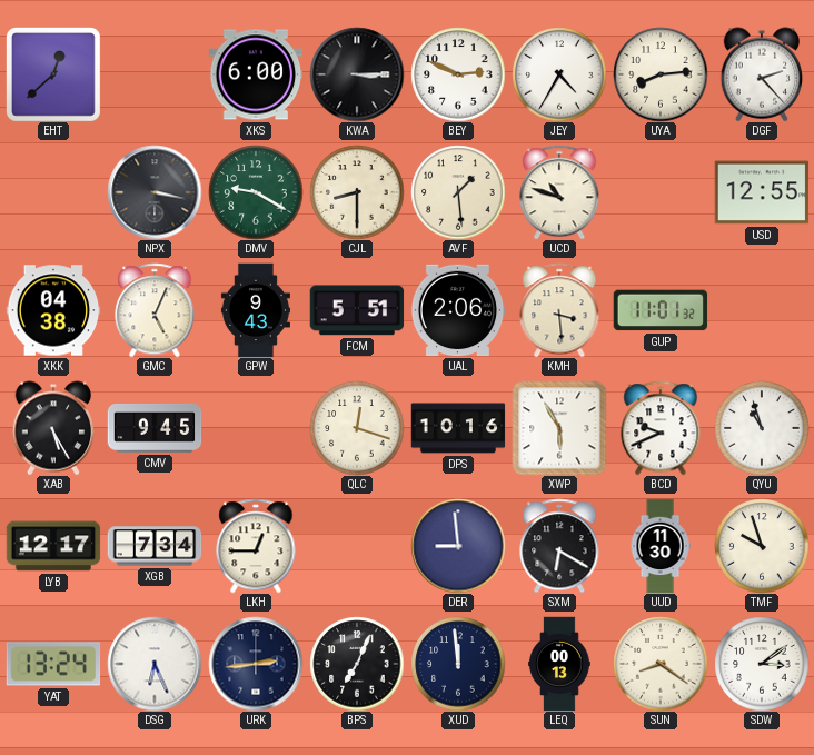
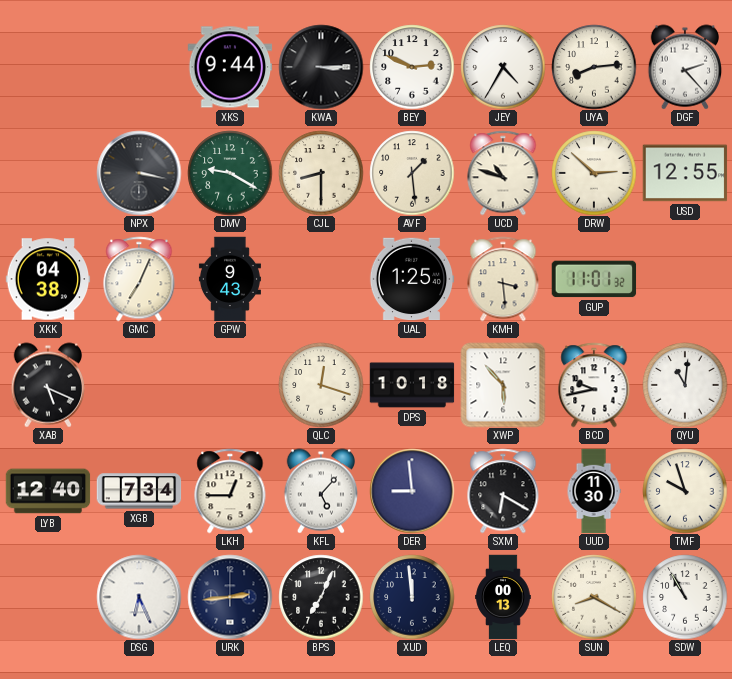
EHT: 12:38 -> none (53, 74)
XKS: 6:00 -> 9:44 (230, 67)
DRW: none -> 2:52 (594, 173)
GMC: 5:04 -> 7:04 (139, 279)
FCM: 5:51 -> none (357, 310)
UAL: 2:06 -> 1:25 (412, 279)
XAB: 5:25 -> 5:19 (48, 385)
CMV: 9:45 -> none (155, 428)
DPS: 10:16 -> 10:18 (412, 385)
XWP: 5:55 -> 5:53 (503, 385)
BCD: 9:41 -> 9:43 (594, 385)
QYU: 10:57 -> 11:01 (685, 385)
LYB: 12:17 -> 12:40 (48, 491)
KFL: none -> 5:07 (321, 491)
YAT: 13:24 -> none (53, 664)
SUN: 8:21 -> 8:20 (594, 597)
SDW: 3:09 -> 10:55 (685, 597)
